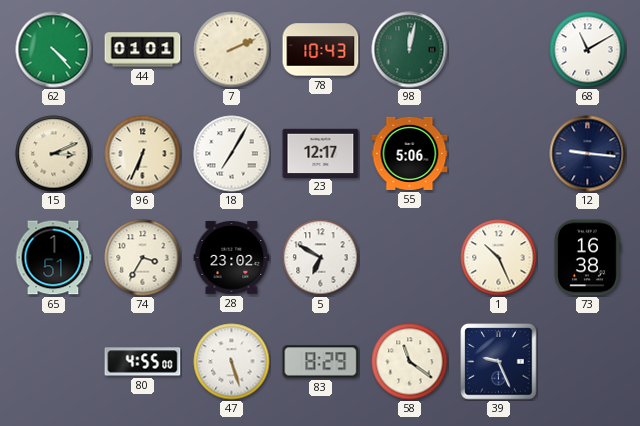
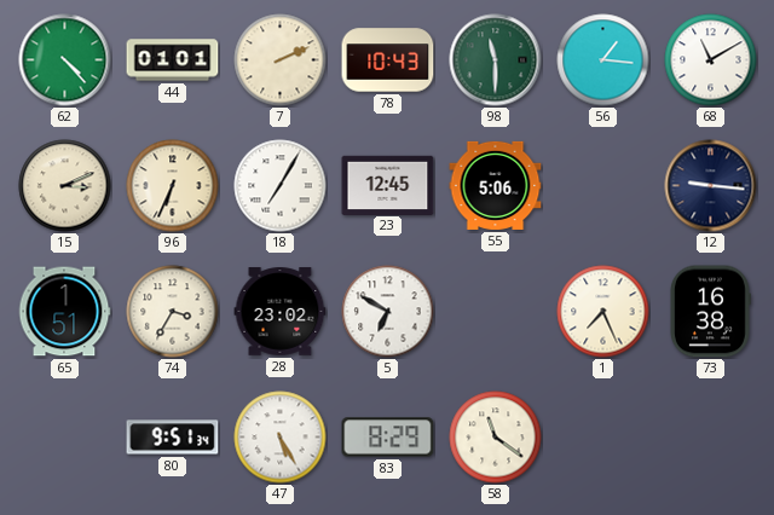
98: 12:02 -> 11:30 (496, 60)
56: none -> 1:16 (603, 60)
23: 12:17 -> 12:45 (388, 185)
1: 10:26 -> 7:26 (603, 312)
80: 4:55 -> 9:51 (173, 438)
47: 5:27 -> 5:25 (281, 438)
39: 9:26 -> none (499, 362)
